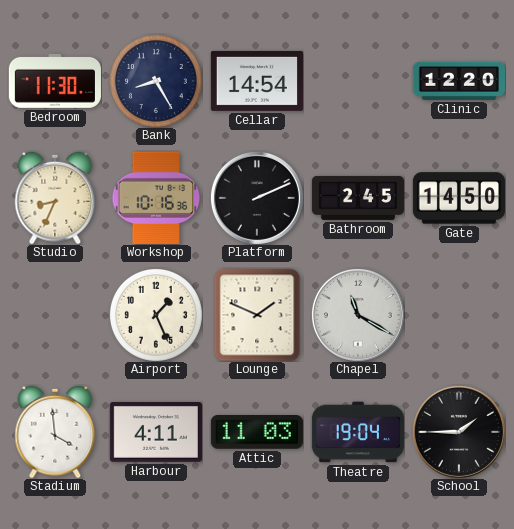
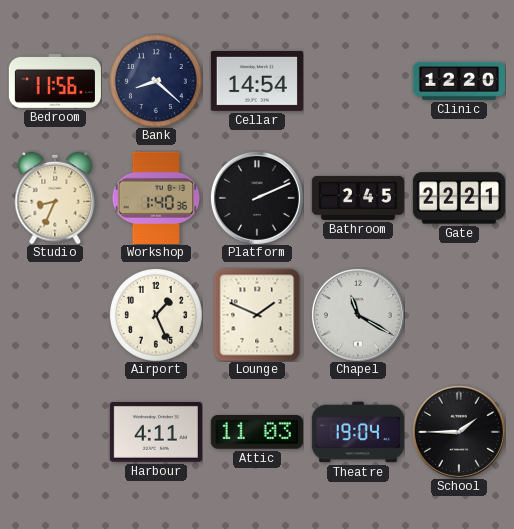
Bedroom: 11:30 -> 11:56 (55, 81)
Bank: 8:25 -> 8:22 (156, 81)
Workshop: 10:16 -> 1:40 (156, 198)
Gate: 14:50 -> 22:21 (459, 198)
Stadium: 3:59 -> none (55, 432)
